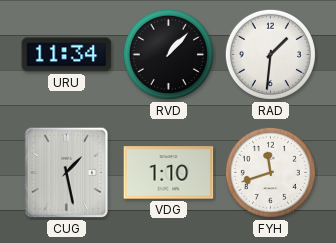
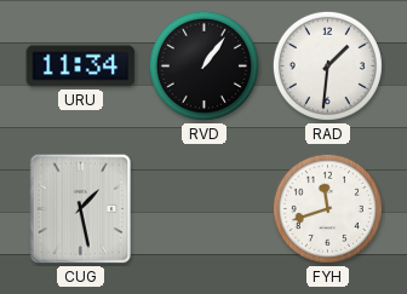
RVD: 1:07 -> 1:06 (203, 65)
VDG: 1:10 -> none (169, 173)
